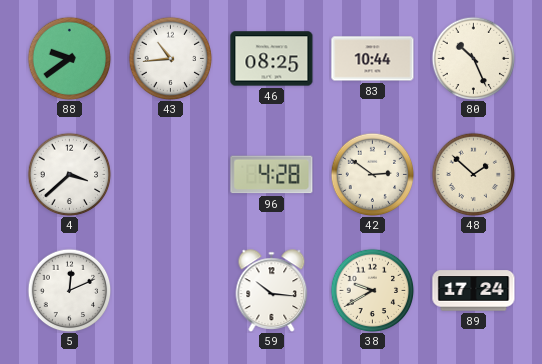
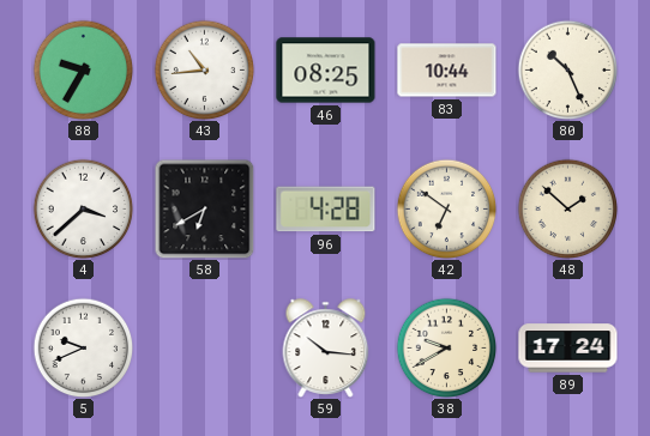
88: 9:39 -> 9:35 (83, 69)
58: none -> 6:40 (204, 208)
42: 2:51 -> 6:51 (446, 208)
5: 12:11 -> 9:41 (83, 347)
